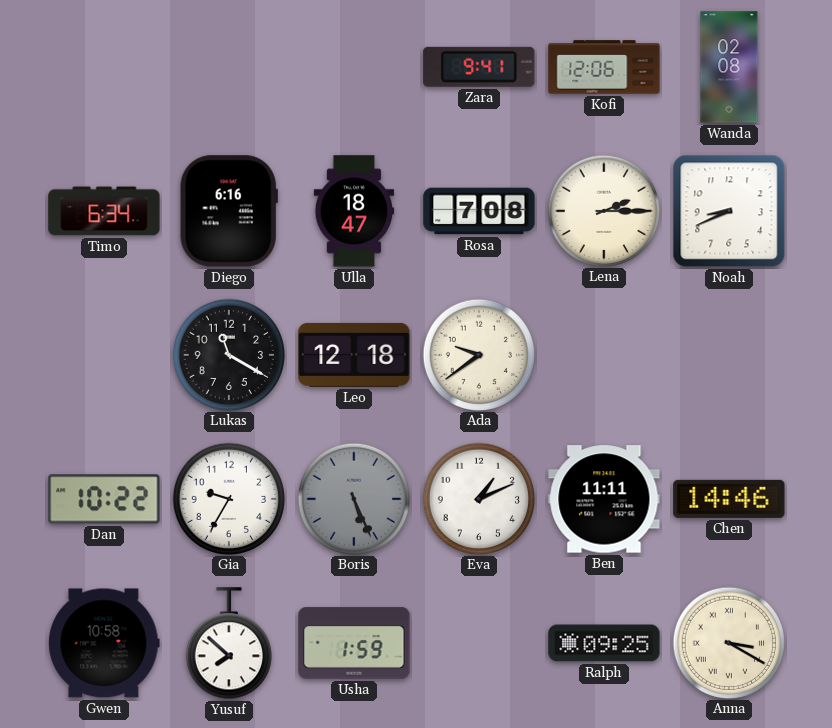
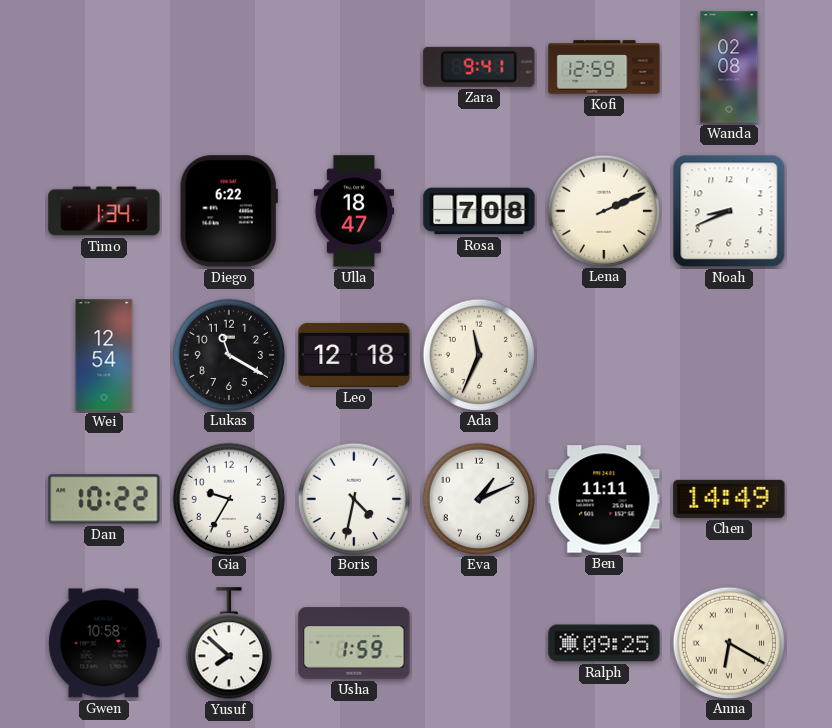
Kofi: 12:06 -> 12:59 (604, 67)
Timo: 6:34 -> 1:34 (104, 211)
Diego: 6:16 -> 6:22 (229, 211)
Lena: 2:15 -> 2:11 (603, 210)
Wei: none -> 12:54 (104, 355)
Ada: 9:39 -> 11:34 (478, 354)
Boris: 5:26 -> 4:32 (353, 498)
Boris dial: grey -> white (353, 498)
Chen: 14:46 -> 14:49 (729, 499)
Anna: 3:20 -> 6:20 (728, 642)
